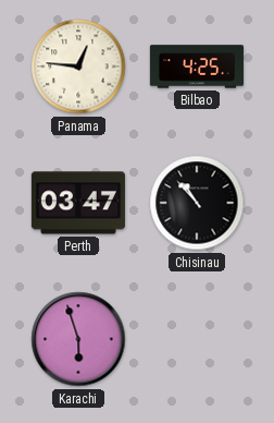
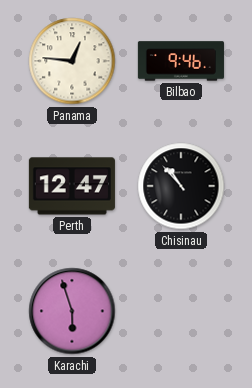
Bilbao: 4:25 -> 9:46 (181, 61)
Perth: 03:47 -> 12:47 (72, 186)
